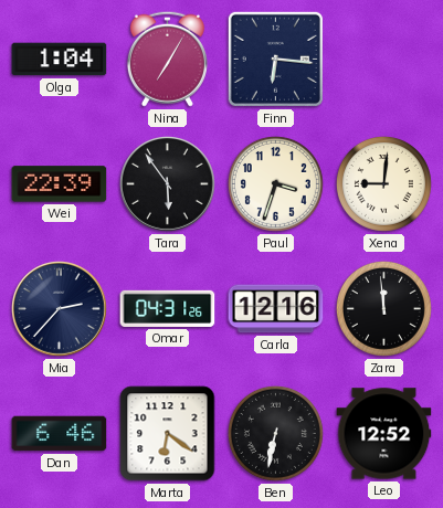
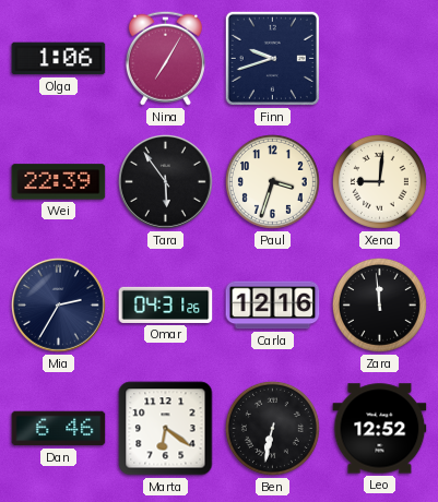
Olga: 1:04 -> 1:06 (59, 59)
Finn: 6:16 -> 9:42 (272, 58)
Mia: 2:37 -> 2:35 (59, 306)
